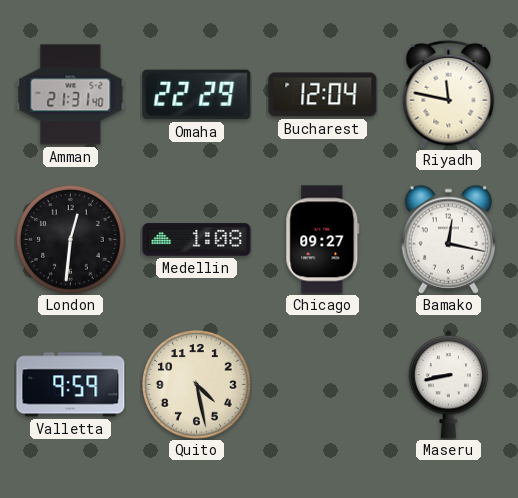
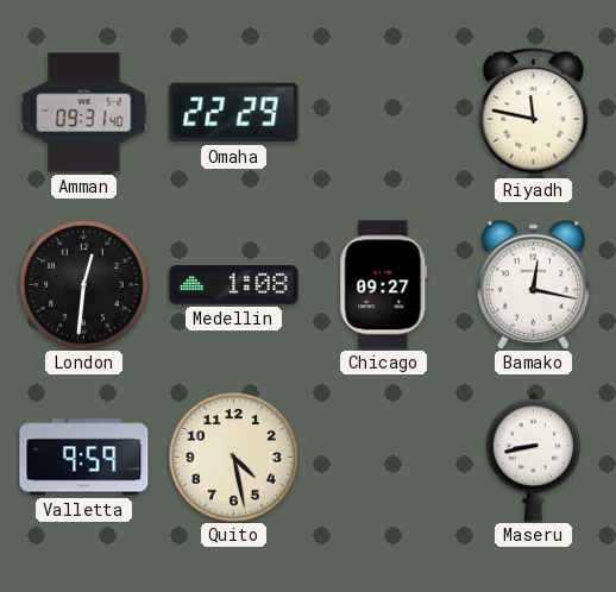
Amman: 21:31 -> 09:31 (84, 113)
Bucharest: 12:04 -> none (323, 95)
